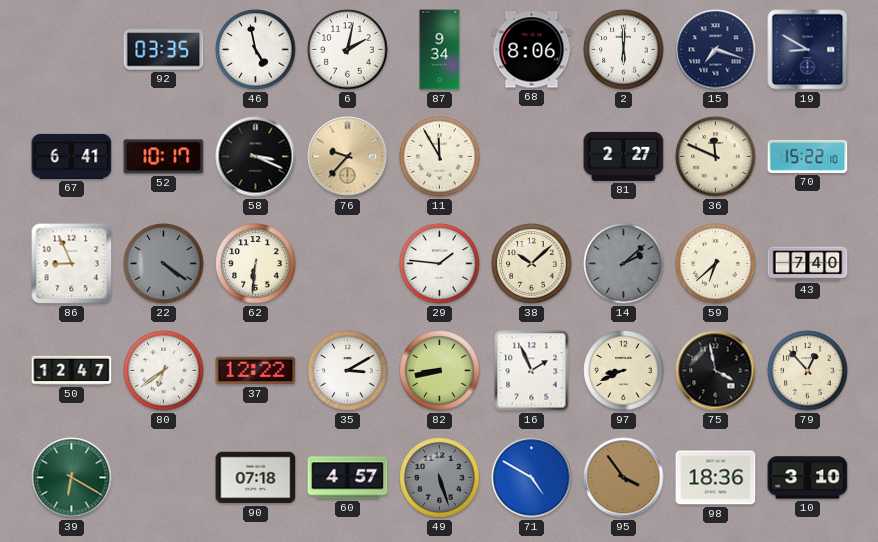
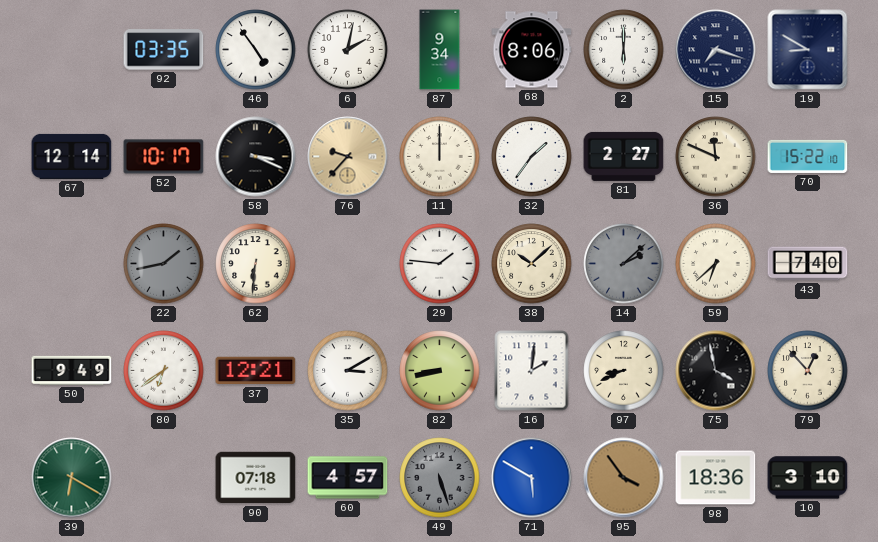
46: 4:58 -> 4:54 (256, 50)
67: 6:41 -> 12:14 (72, 156)
11: 11:55 -> 12:00 (440, 157)
32: none -> 1:36 (532, 157)
86: 8:56 -> none (72, 264)
22: 4:21 -> 1:43 (164, 264)
50: 12:47 -> 9:49 (72, 370)
37: 12:22 -> 12:21 (256, 371)
16: 1:56 -> 2:01 (532, 371)
71: 4:50 -> 5:50 (532, 478)
